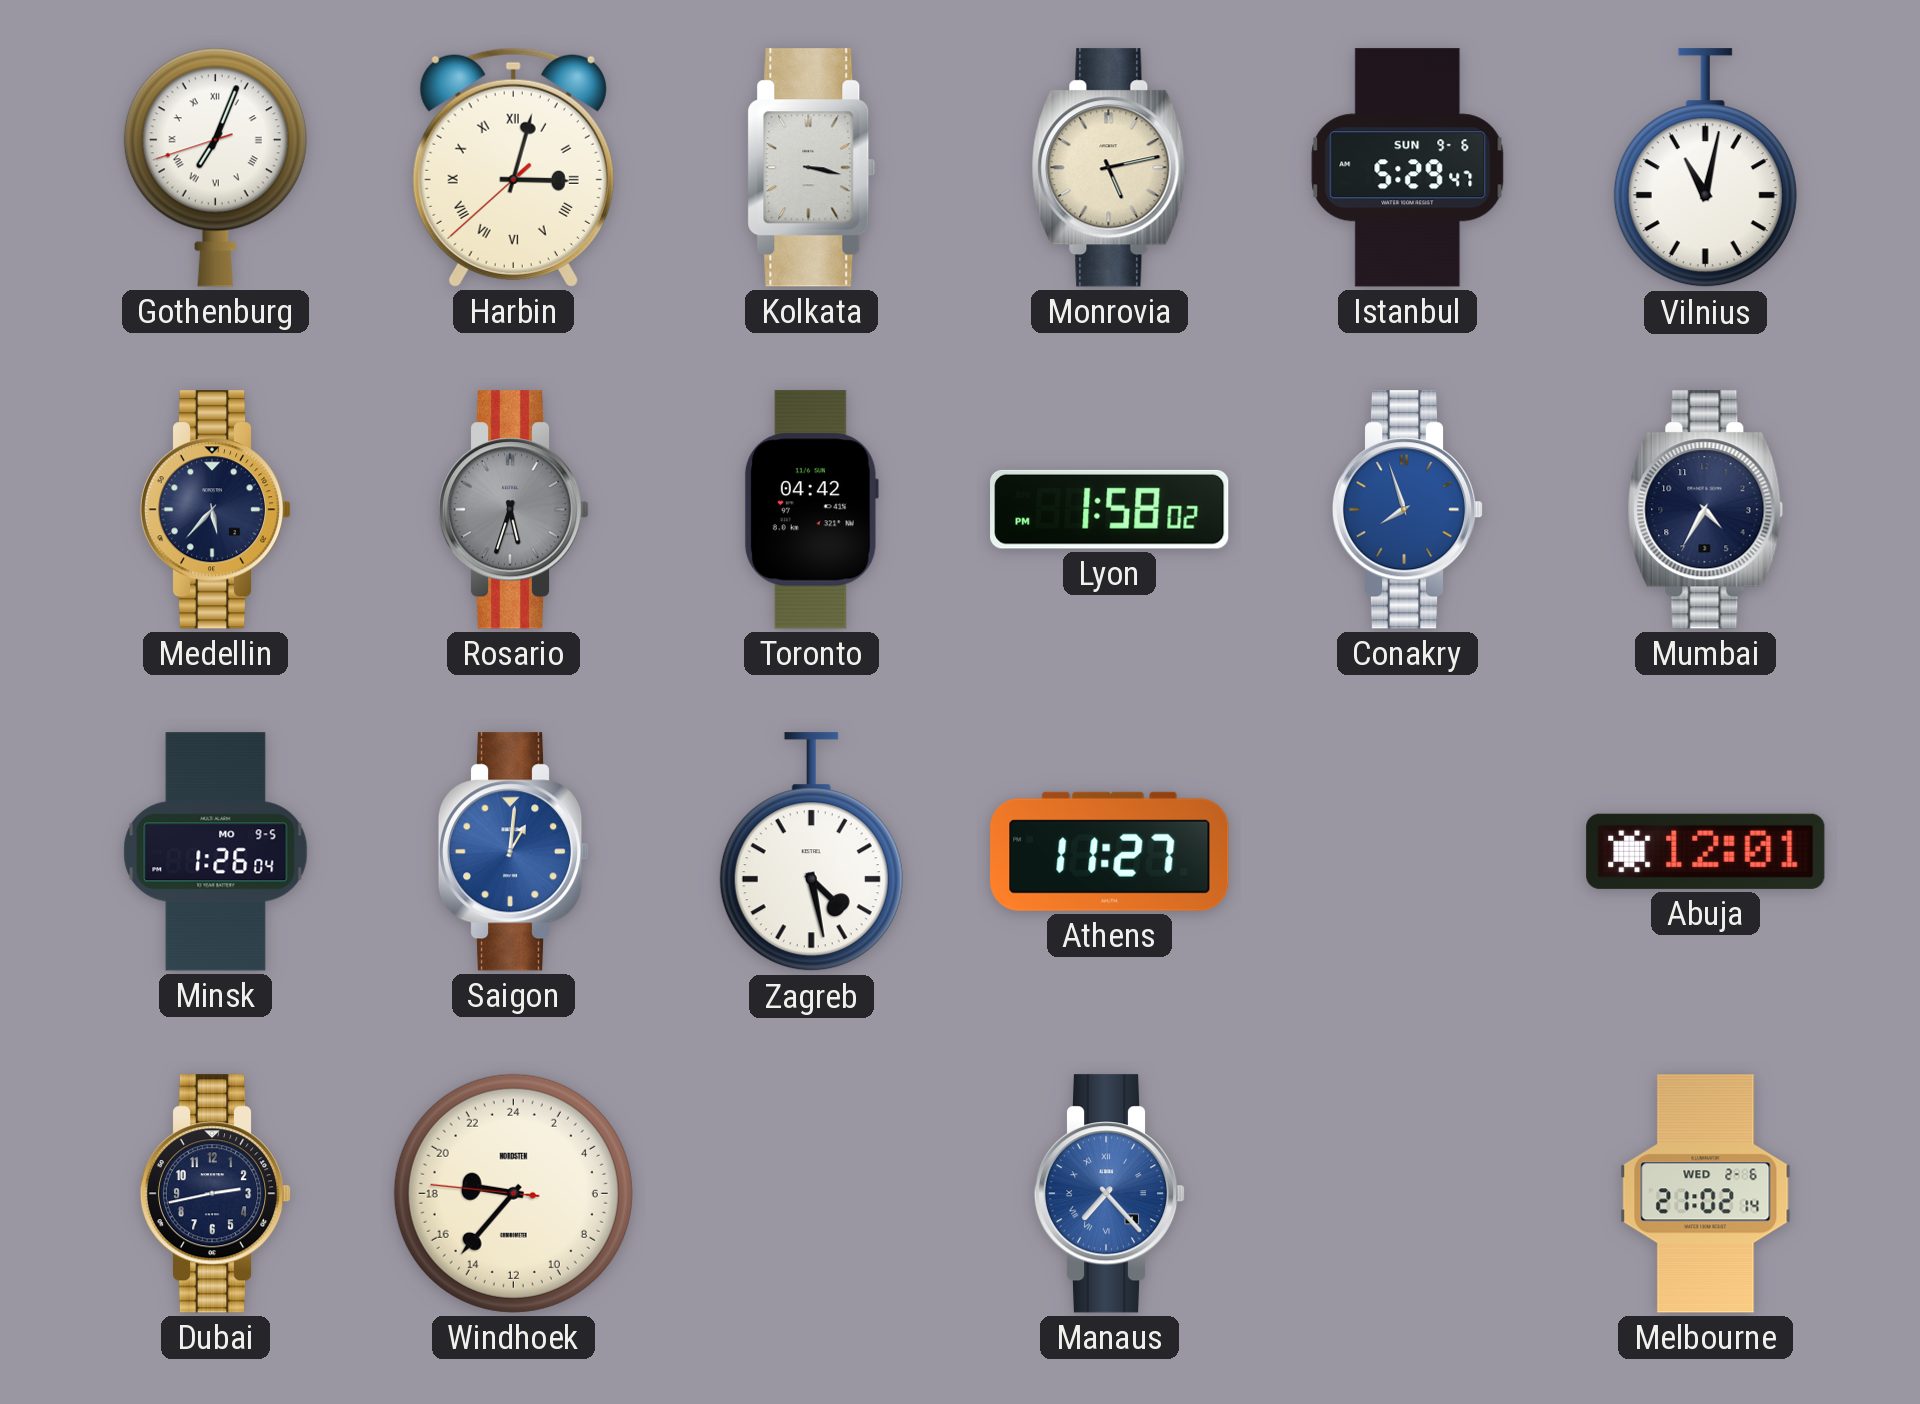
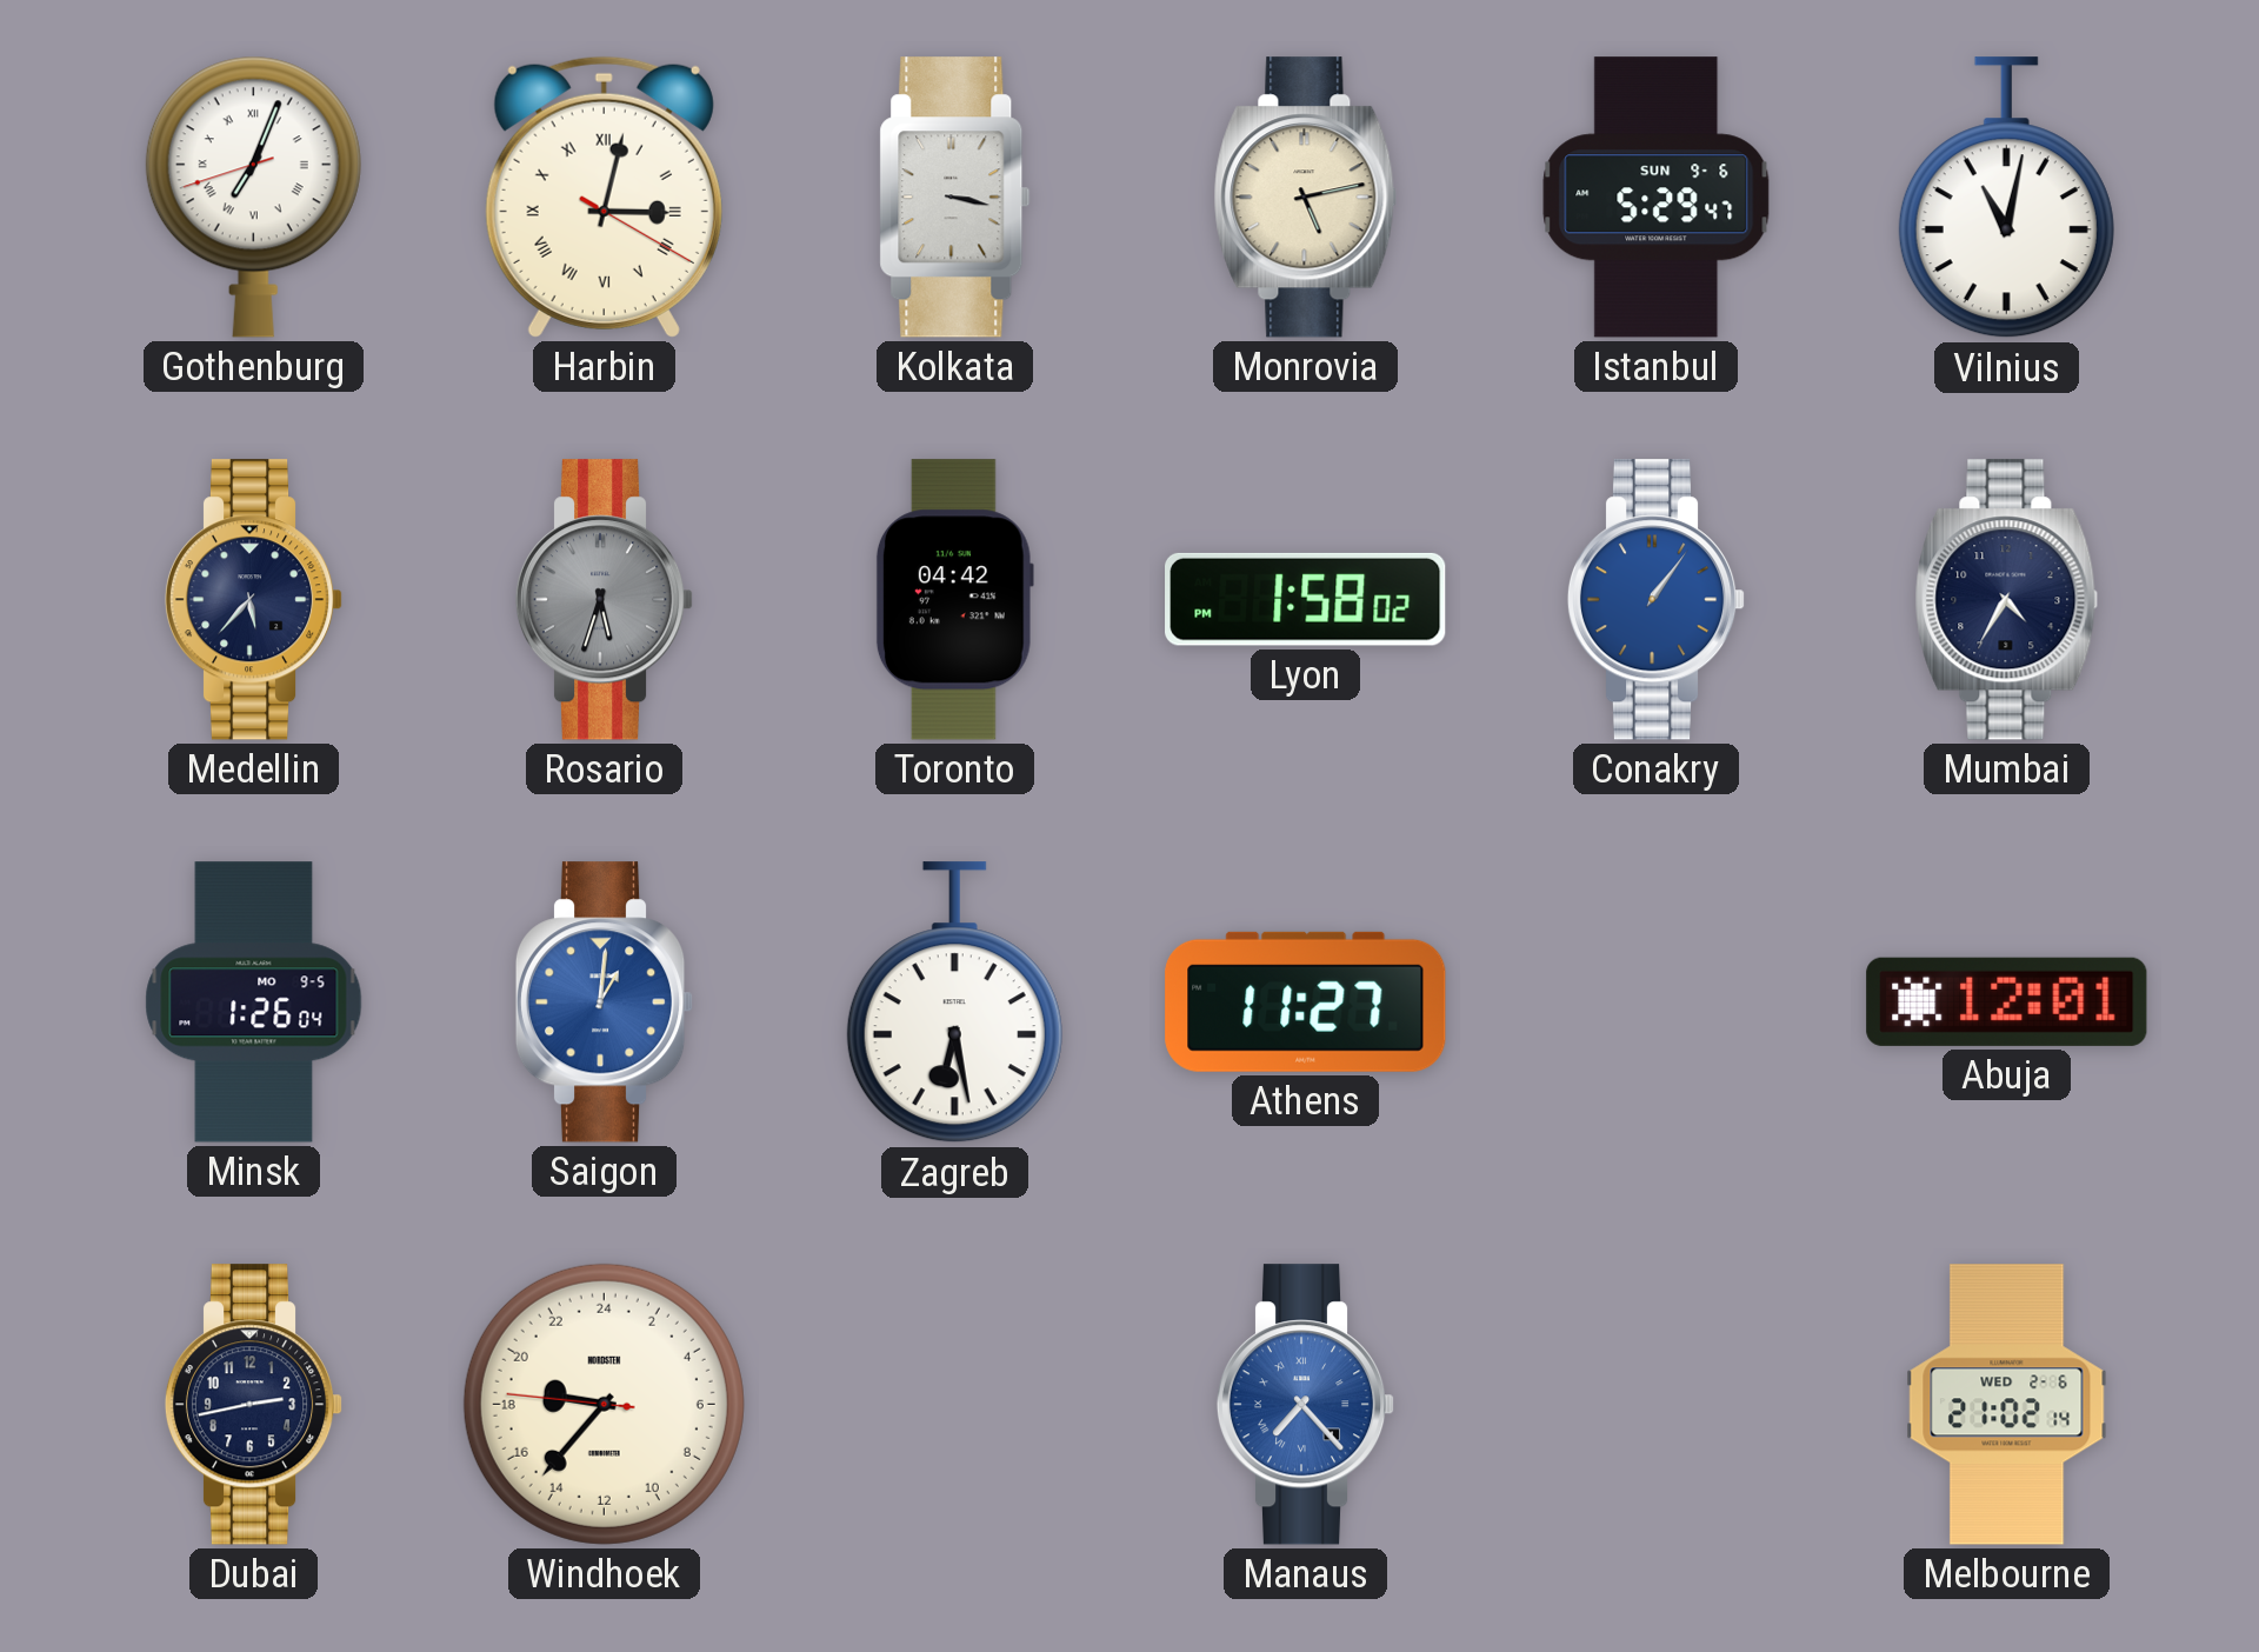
Harbin: 3:02:38 -> 3:02:20 (604, 196)
Conakry: 7:57 -> 1:06 (1657, 600)
Zagreb: 4:28 -> 6:28 (954, 1002)
